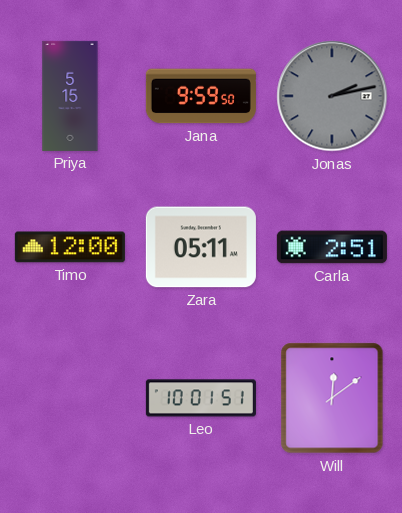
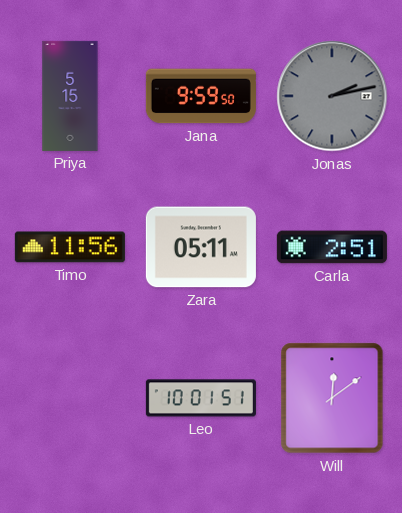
Timo: 12:00 -> 11:56 (70, 247)
